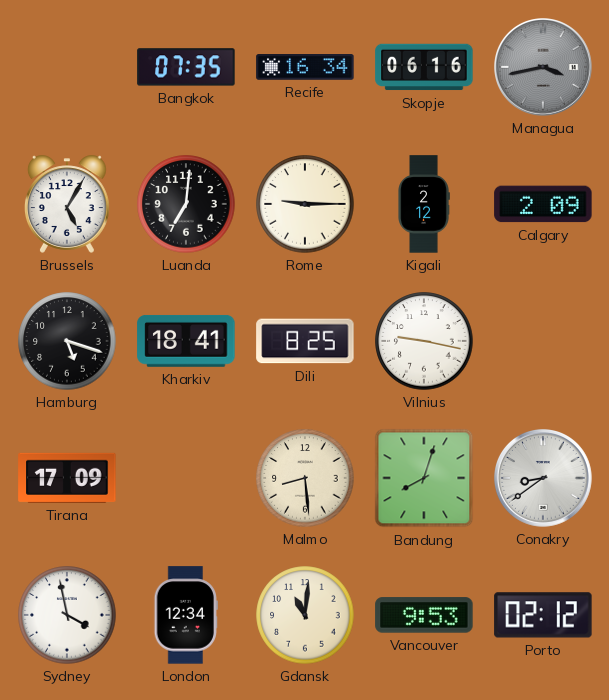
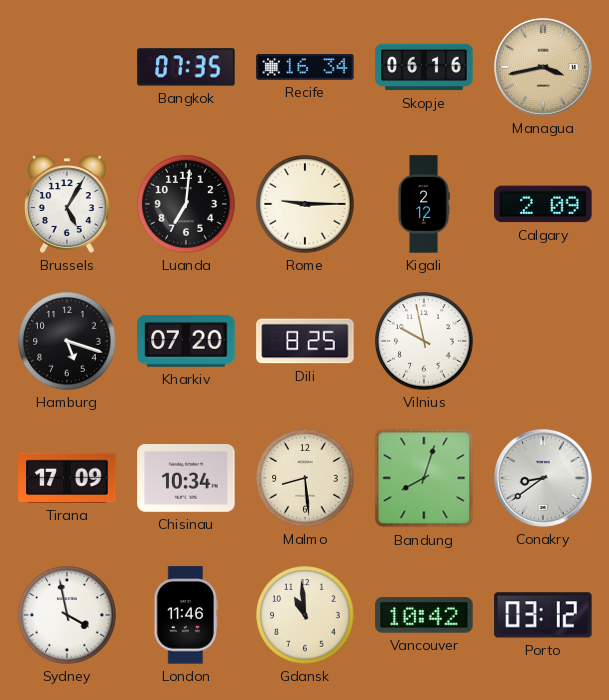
Managua dial: grey -> champagne (544, 68)
Kharkiv: 18:41 -> 07:20 (186, 341)
Vilnius: 9:17 -> 9:58 (424, 341)
Chisinau: none -> 10:34 (186, 479)
London: 12:34 -> 11:46 (186, 615)
Gdansk: 11:01 -> 10:59 (305, 615)
Vancouver: 9:53 -> 10:42 (424, 615)
Porto: 02:12 -> 03:12 (543, 615)
